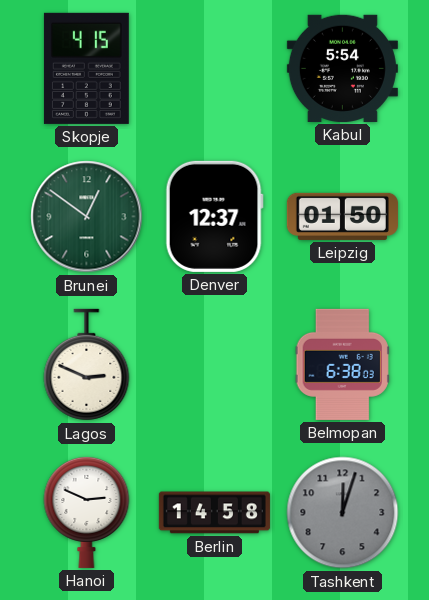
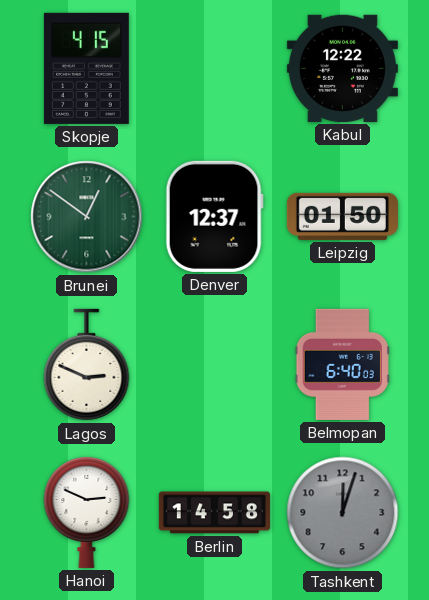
Kabul: 5:54 -> 12:22 (342, 68)
Belmopan: 6:38 -> 6:40 (342, 364)
